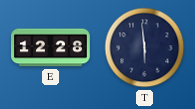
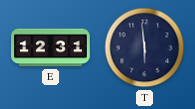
E: 12:28 -> 12:31 (51, 48)
